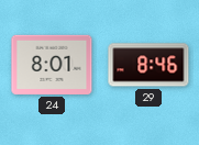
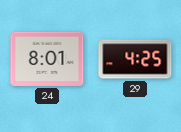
29: 8:46 -> 4:25 (135, 59)
